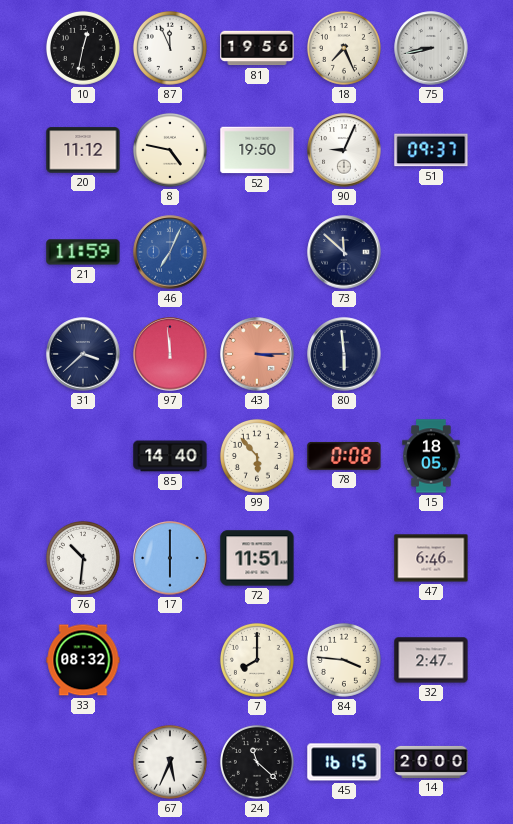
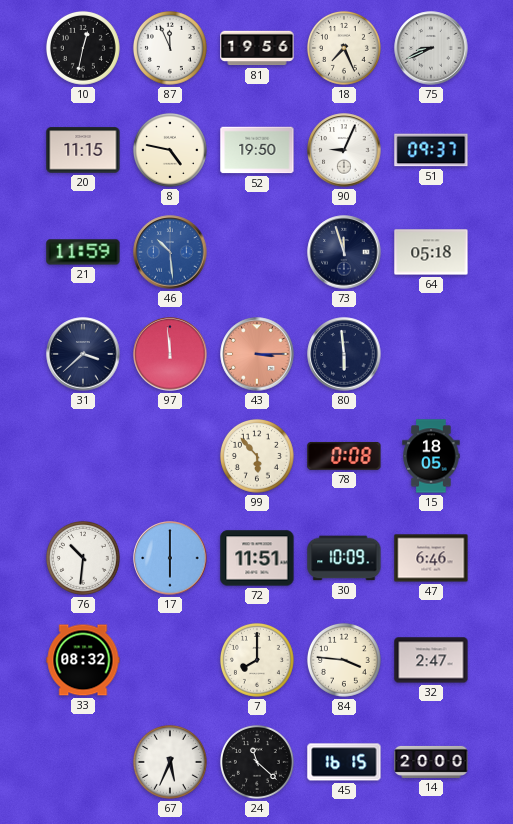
75: 8:43 -> 8:41 (431, 48)
20: 11:12 -> 11:15 (83, 150)
46: 7:04 -> 10:29 (170, 252)
73: 11:52 -> 11:57 (344, 252)
64: none -> 05:18 (431, 252)
85: 14:40 -> none (170, 456)
30: none -> 10:09 (344, 558)
